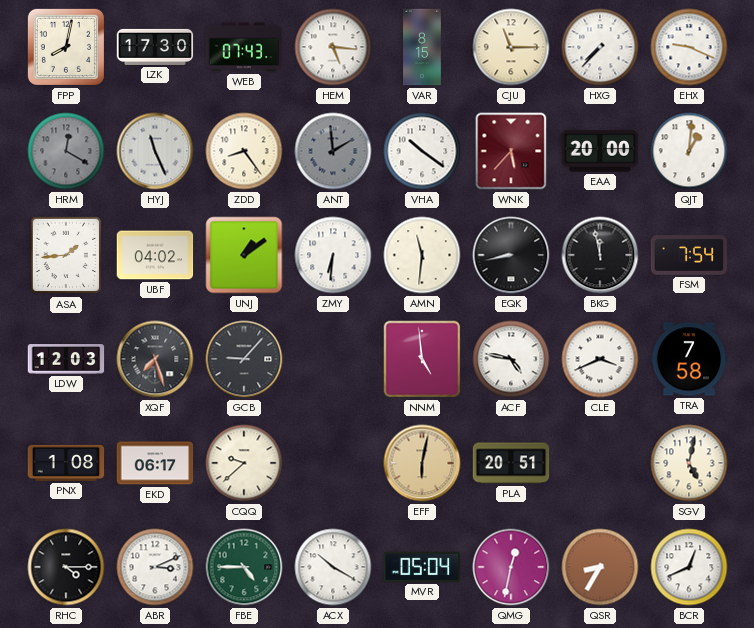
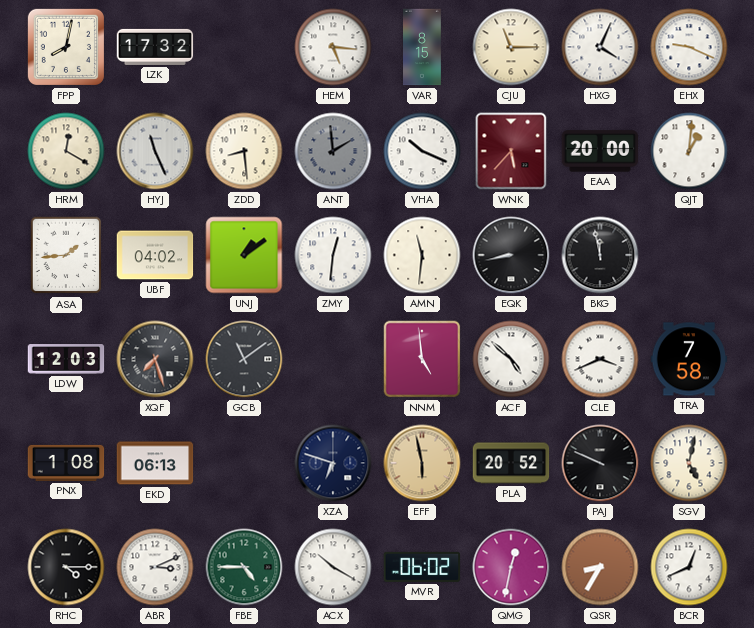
LZK: 17:30 -> 17:32 (155, 47)
WEB: 07:43 -> none (244, 47)
HXG: 7:37 -> 4:04 (600, 47)
HRM dial: grey -> cream (66, 151)
ZDD: 8:24 -> 8:29 (244, 151)
VHA: 10:21 -> 10:19 (422, 151)
ZMY: 6:31 -> 12:31 (333, 255)
FSM: 7:54 -> none (689, 255)
GCB: 9:07 -> 11:09 (244, 359)
ACF: 4:47 -> 4:52 (511, 359)
EKD: 06:17 -> 06:13 (155, 463)
CQQ: 9:38 -> none (244, 463)
XZA: none -> 6:48 (333, 463)
EFF: 6:02 -> 5:58 (422, 463)
PLA: 20:51 -> 20:52 (511, 463)
PAJ: none -> 9:49 (600, 463)
MVR: 05:04 -> 06:02 (422, 567)
